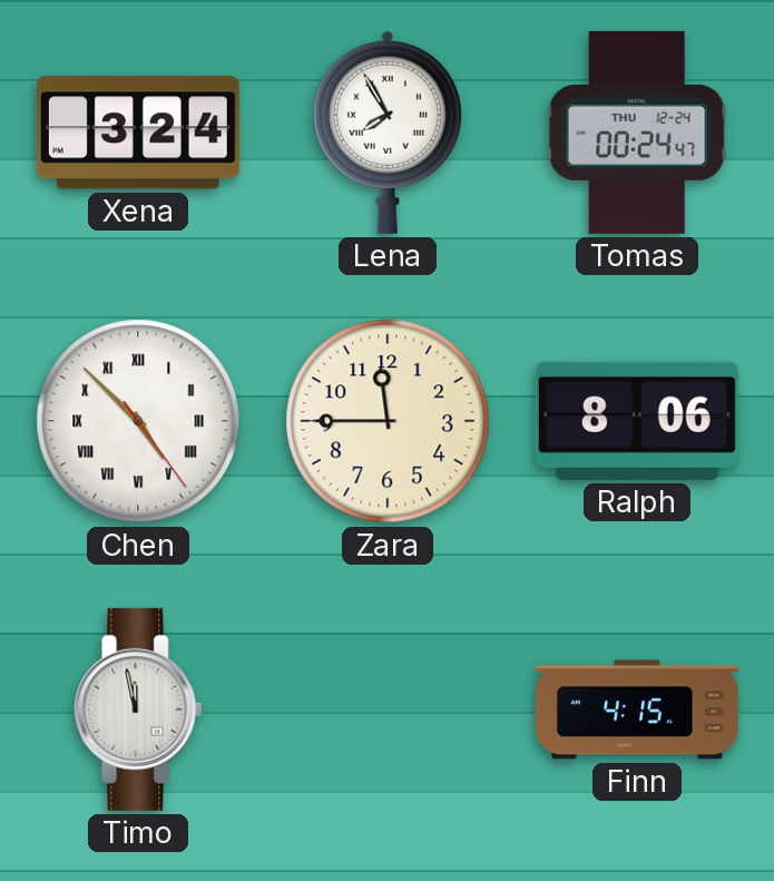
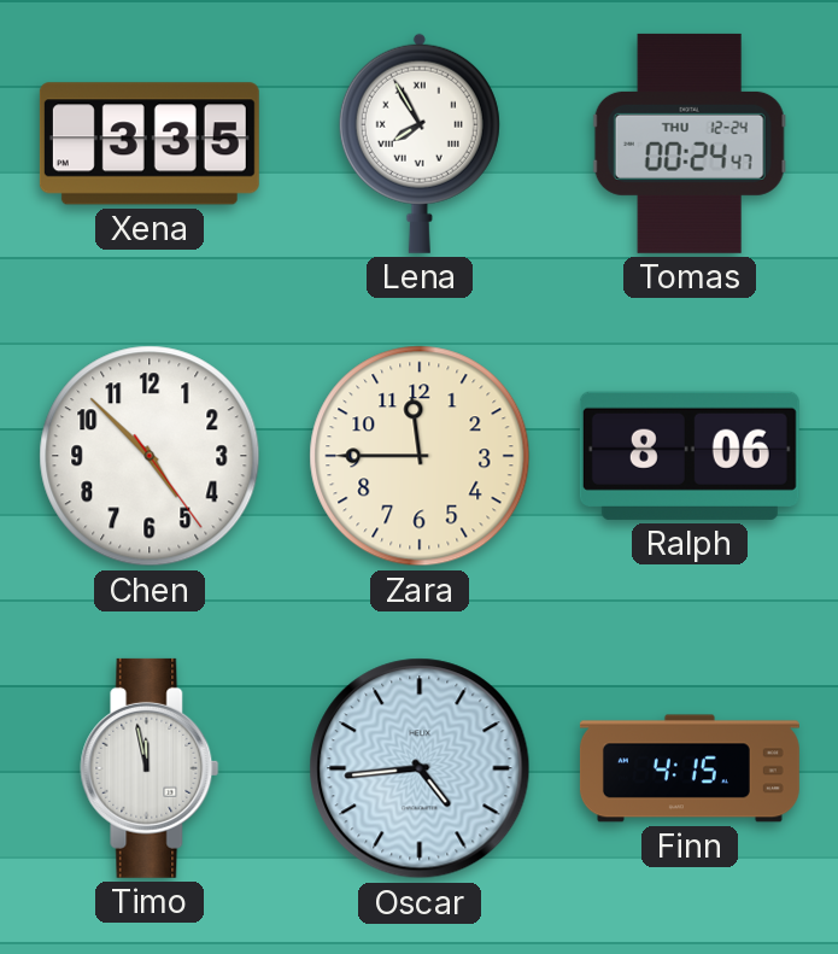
Xena: 3:24 -> 3:35 (150, 144)
Chen numerals: Roman -> Arabic (150, 456)
Oscar: none -> 4:44 (420, 768)
